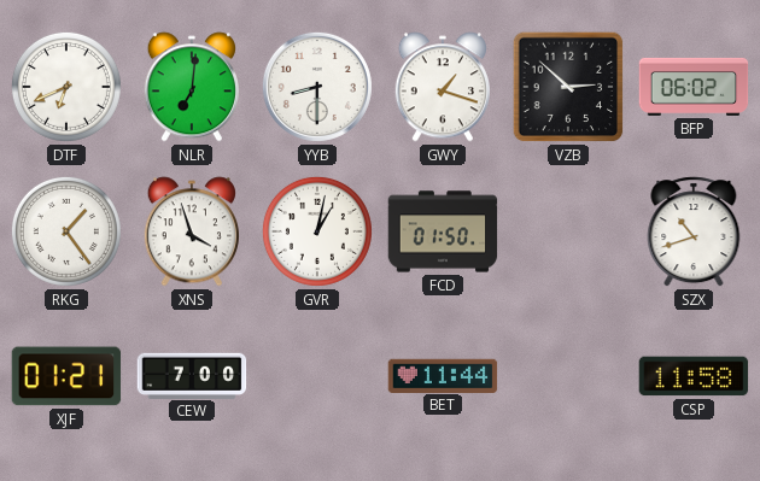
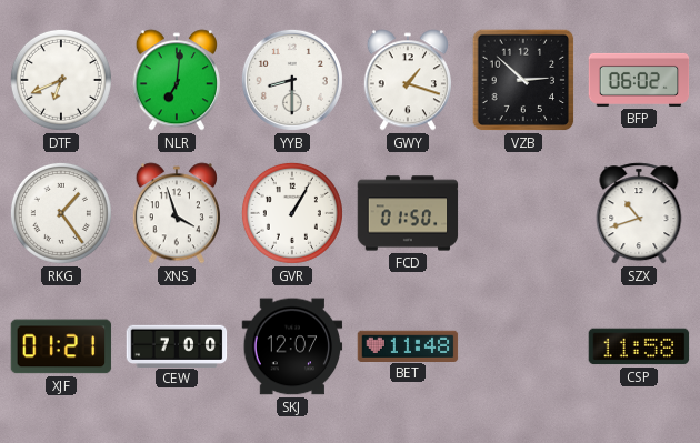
GVR: 1:02 -> 1:05 (292, 213)
SKJ: none -> 12:07 (292, 346)
BET: 11:44 -> 11:48 (408, 345)
